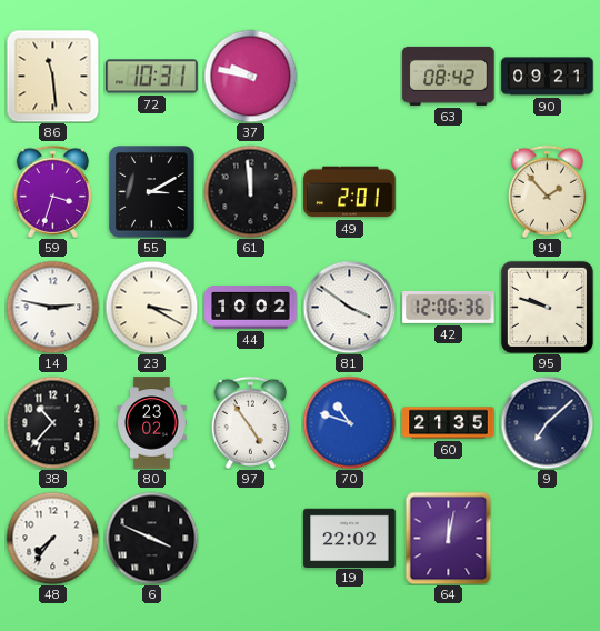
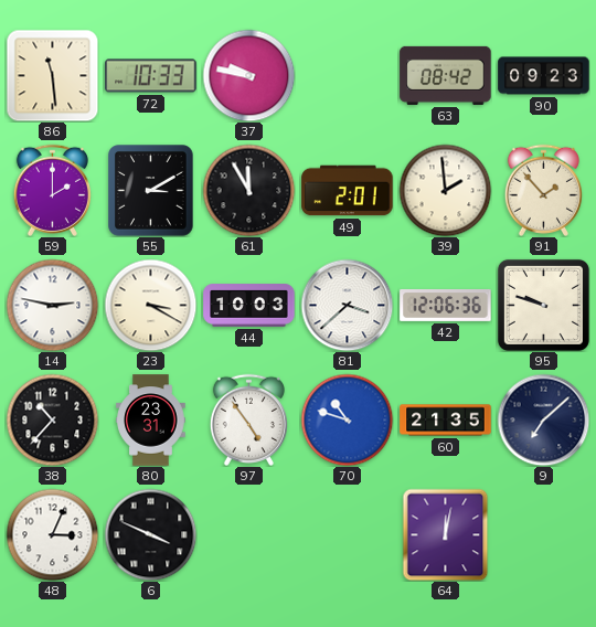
72: 10:31 -> 10:33 (151, 76)
90: 09:21 -> 09:23 (544, 76)
59: 3:33 -> 2:00 (52, 190)
61: 11:59 -> 11:55 (248, 190)
39: none -> 1:59 (445, 190)
44: 10:02 -> 10:03 (249, 306)
81: 3:51 -> 3:38 (347, 305)
80: 23:02 -> 23:31 (151, 421)
48: 7:36 -> 3:04 (52, 534)
19: 22:02 -> none (350, 538)
